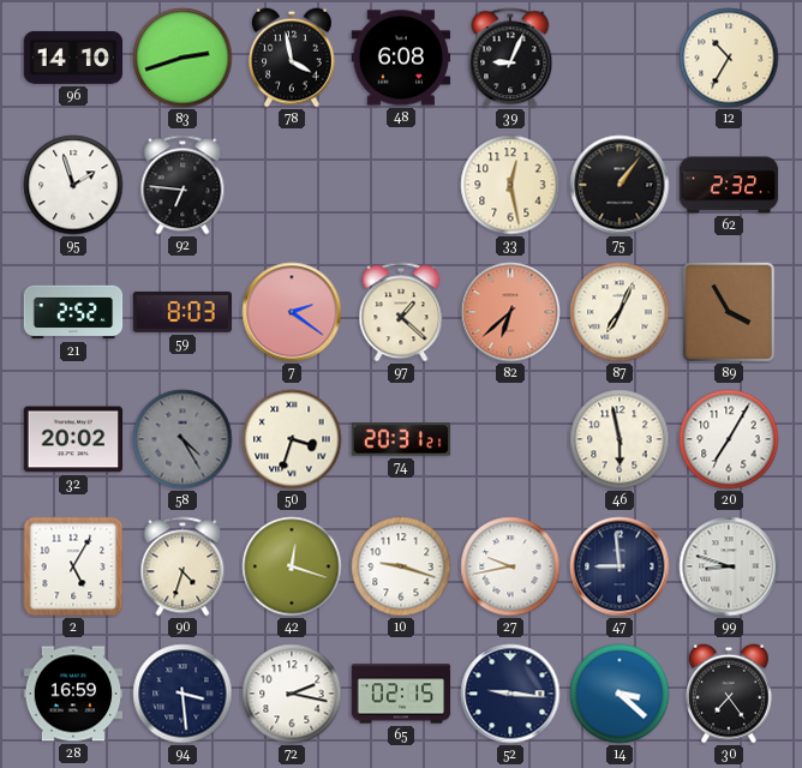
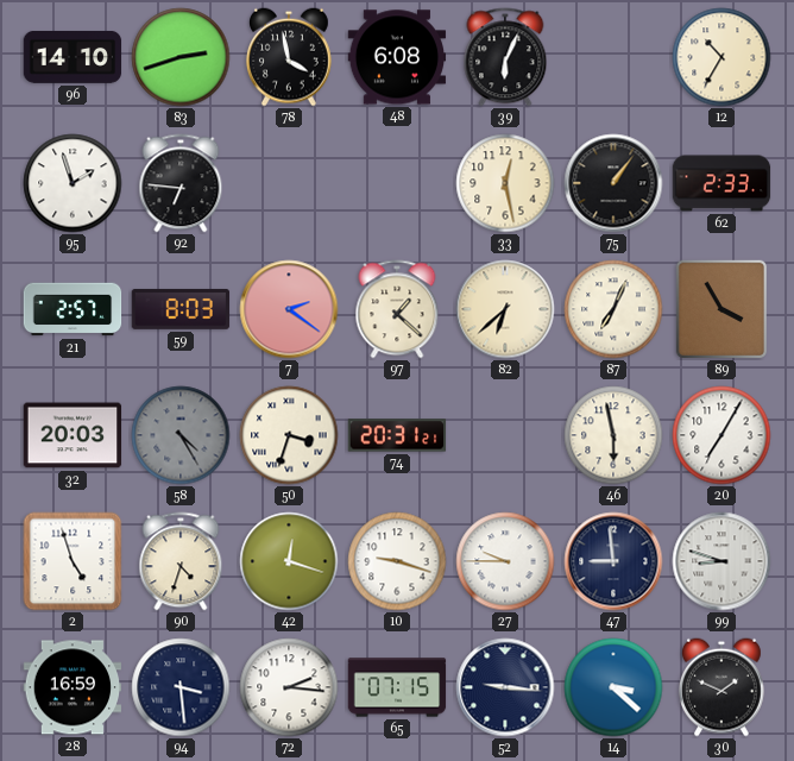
39: 9:04 -> 6:04 (505, 57)
62: 2:32 -> 2:33 (721, 183)
21: 2:52 -> 2:57 (73, 309)
82 dial: salmon -> cream (505, 309)
32: 20:02 -> 20:03 (73, 435)
2: 5:05 -> 4:57 (73, 561)
27: 9:43 -> 9:45 (505, 561)
72: 2:17 -> 2:16 (289, 687)
65: 02:15 -> 07:15 (397, 687)
30: 7:24 -> 1:49 (721, 687)
